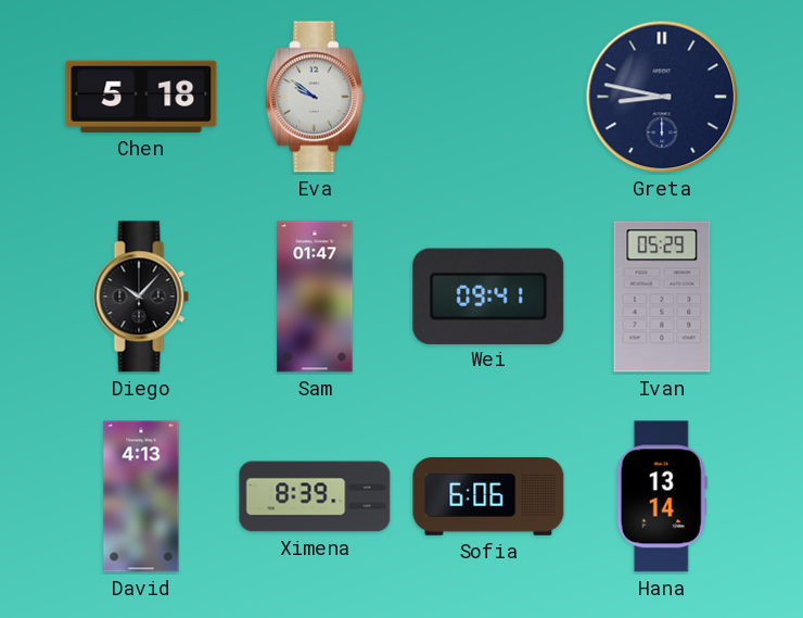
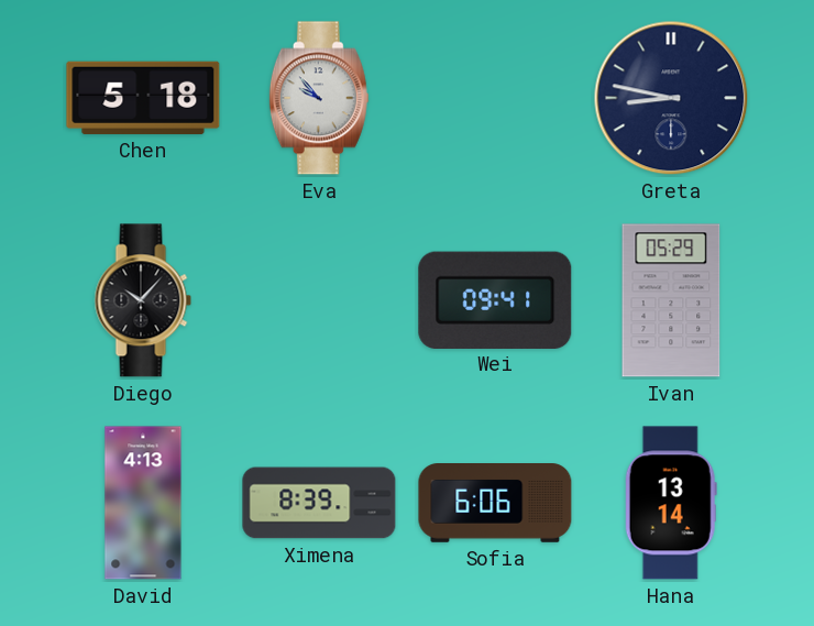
Eva: 9:51 -> 9:53 (319, 98)
Sam: 01:47 -> none (315, 297)
